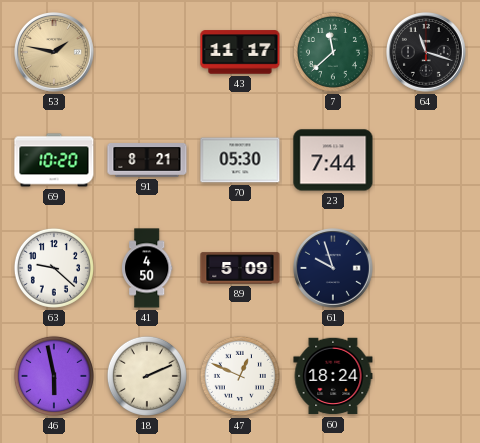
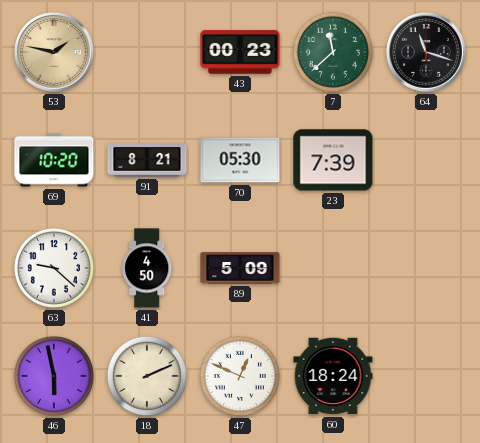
43: 11:17 -> 00:23 (240, 52)
23: 7:44 -> 7:39 (333, 160)
61: 9:57 -> none (334, 269)
